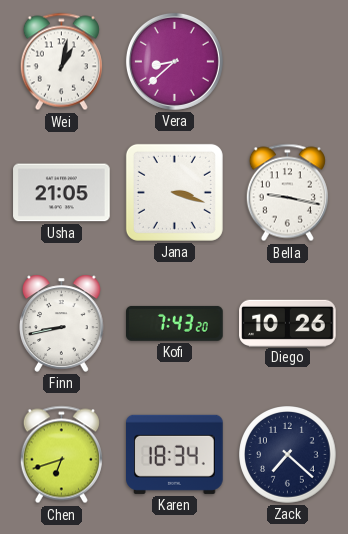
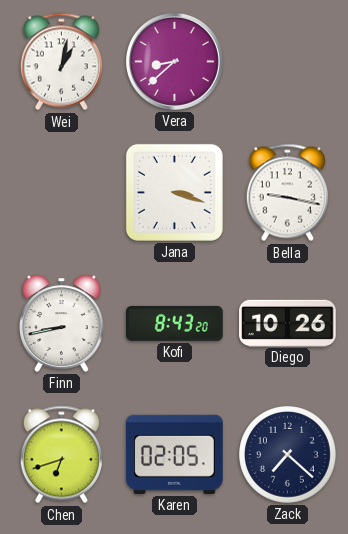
Usha: 21:05 -> none (62, 193)
Kofi: 7:43 -> 8:43 (175, 323)
Karen: 18:34 -> 02:05 (175, 454)
